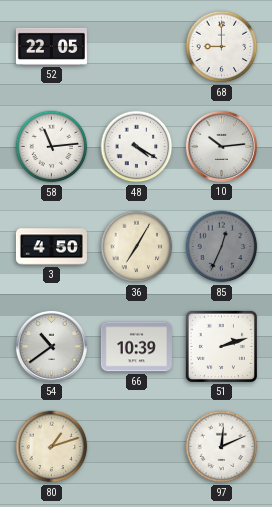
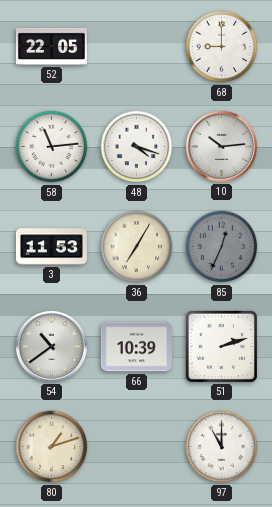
48: 4:20 -> 4:18 (137, 147)
3: 4:50 -> 11:53 (51, 247)
97: 12:11 -> 11:00 (222, 447)
